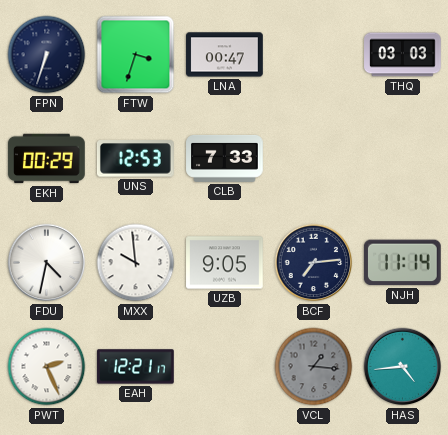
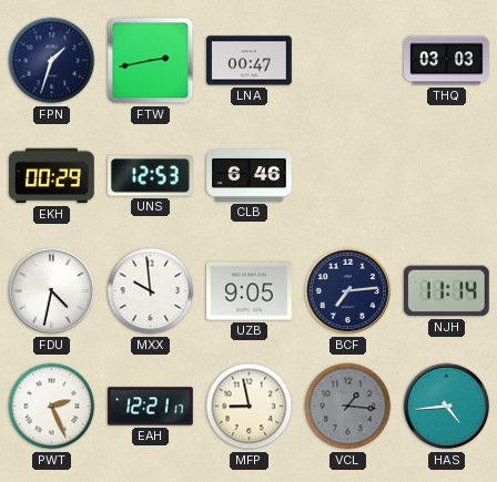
FPN: 6:33 -> 1:33 (52, 61)
FTW: 3:33 -> 2:43 (151, 61)
CLB: 7:33 -> 6:46 (250, 175)
MFP: none -> 8:58 (250, 407)
